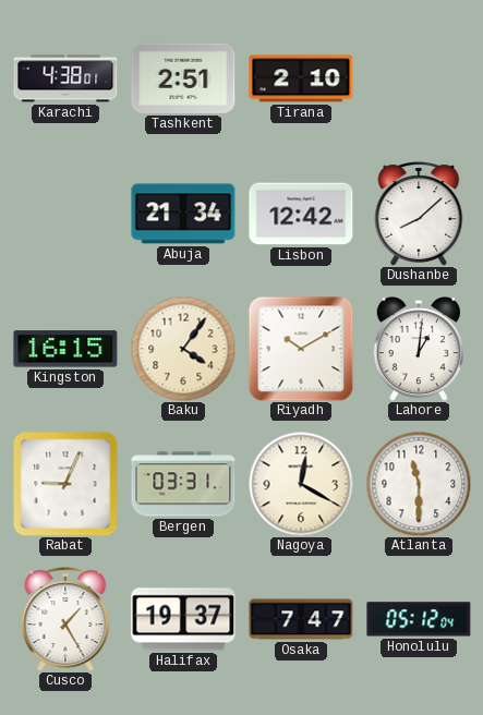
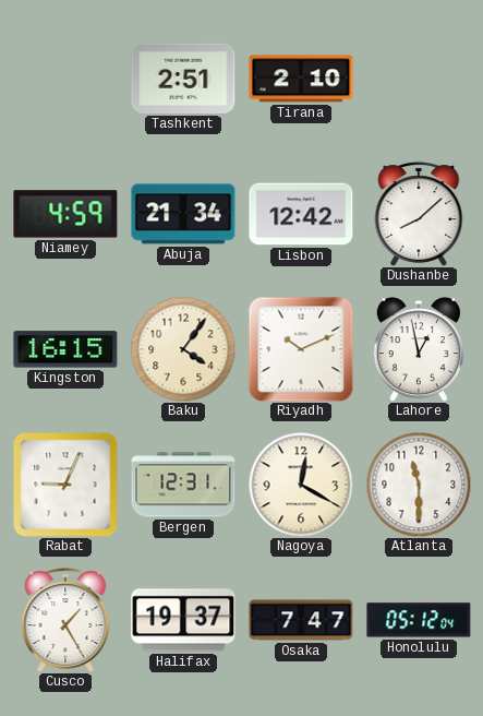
Karachi: 4:38 -> none (65, 78)
Niamey: none -> 4:59 (65, 214)
Riyadh: 10:10 -> 10:11 (301, 349)
Lahore: 1:01 -> 12:58 (418, 350)
Bergen: 03:31 -> 12:31 (183, 485)
